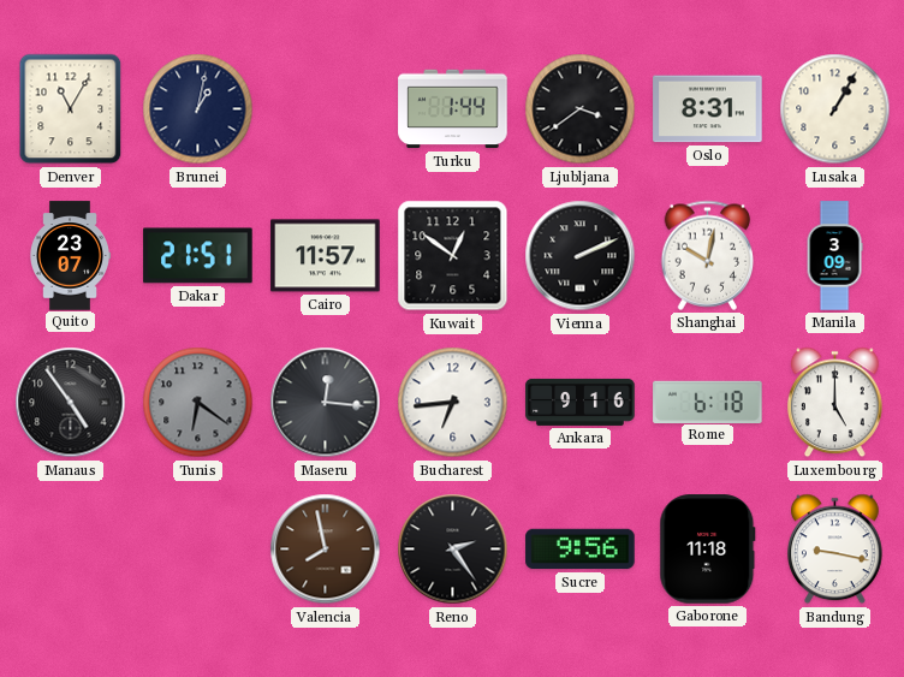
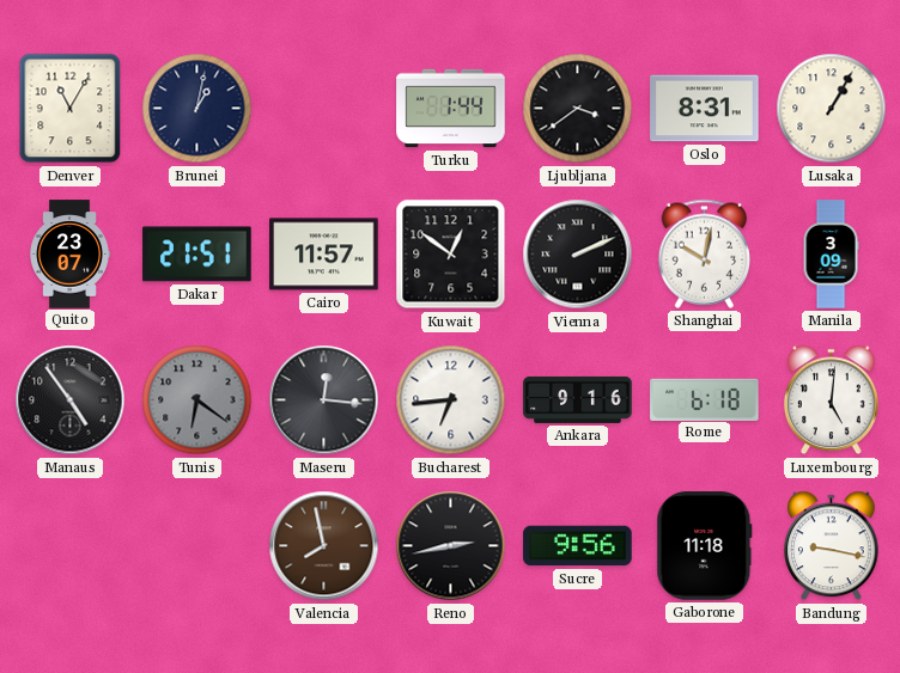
Luxembourg: 5:00 -> 5:01 (832, 400)
Reno: 2:24 -> 2:43 (451, 546)
